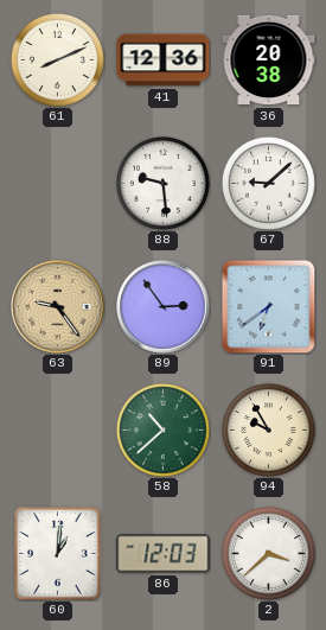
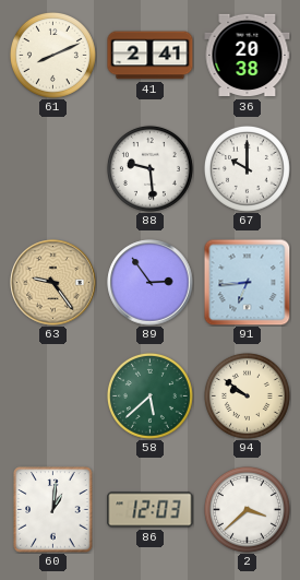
41: 12:36 -> 2:41 (151, 56)
67: 9:08 -> 10:00 (247, 168)
91: 6:39 -> 6:44 (247, 282)
58: 10:38 -> 5:38 (149, 395)
94: 9:55 -> 9:51 (247, 395)
